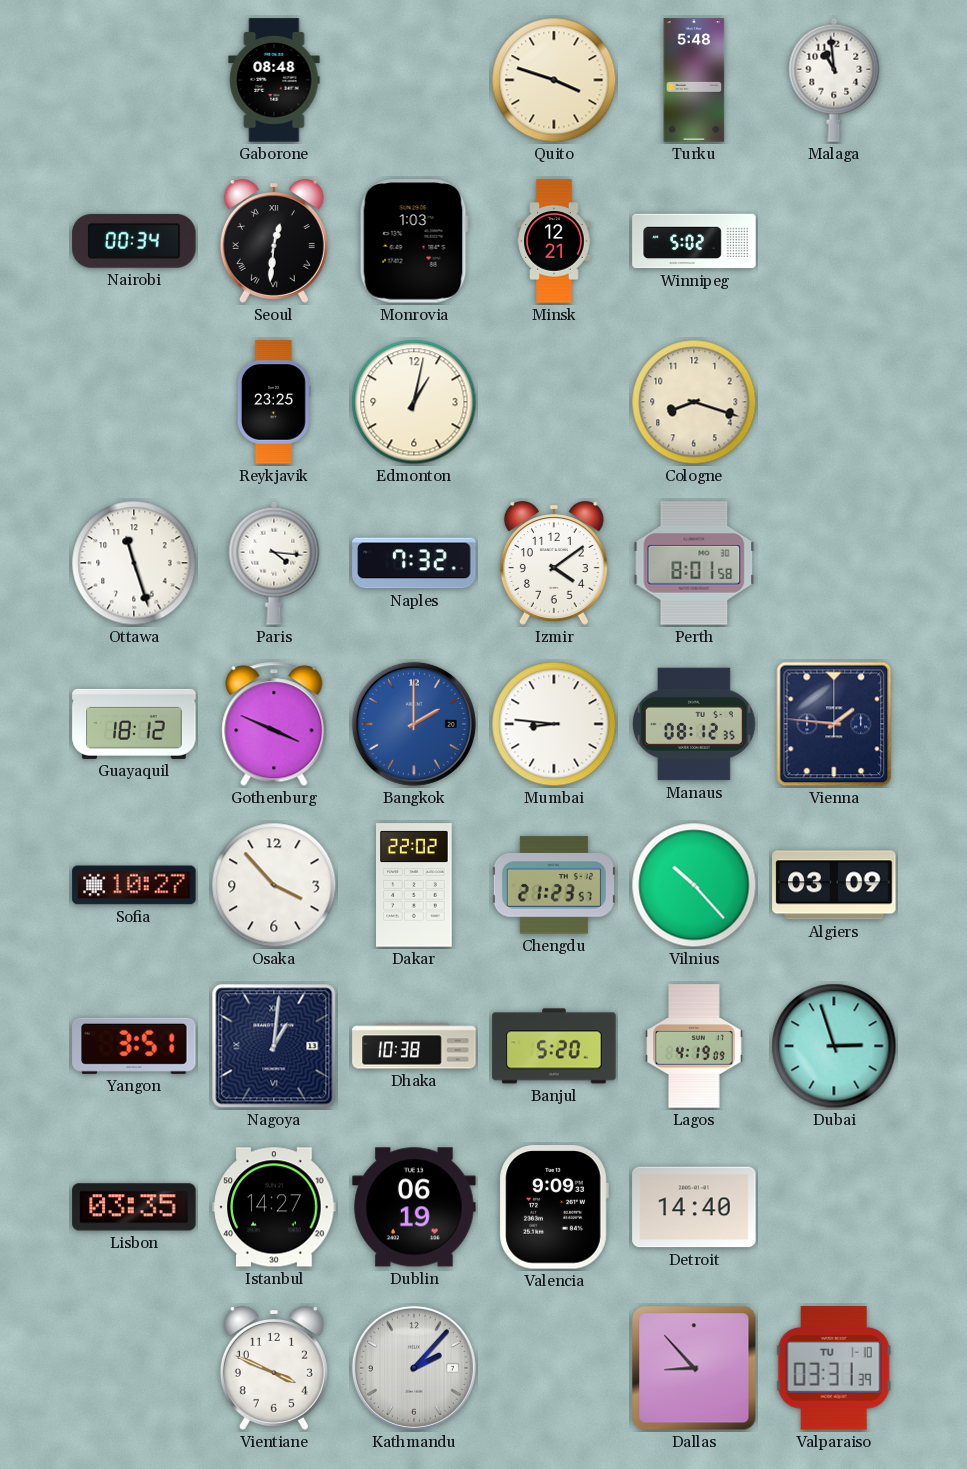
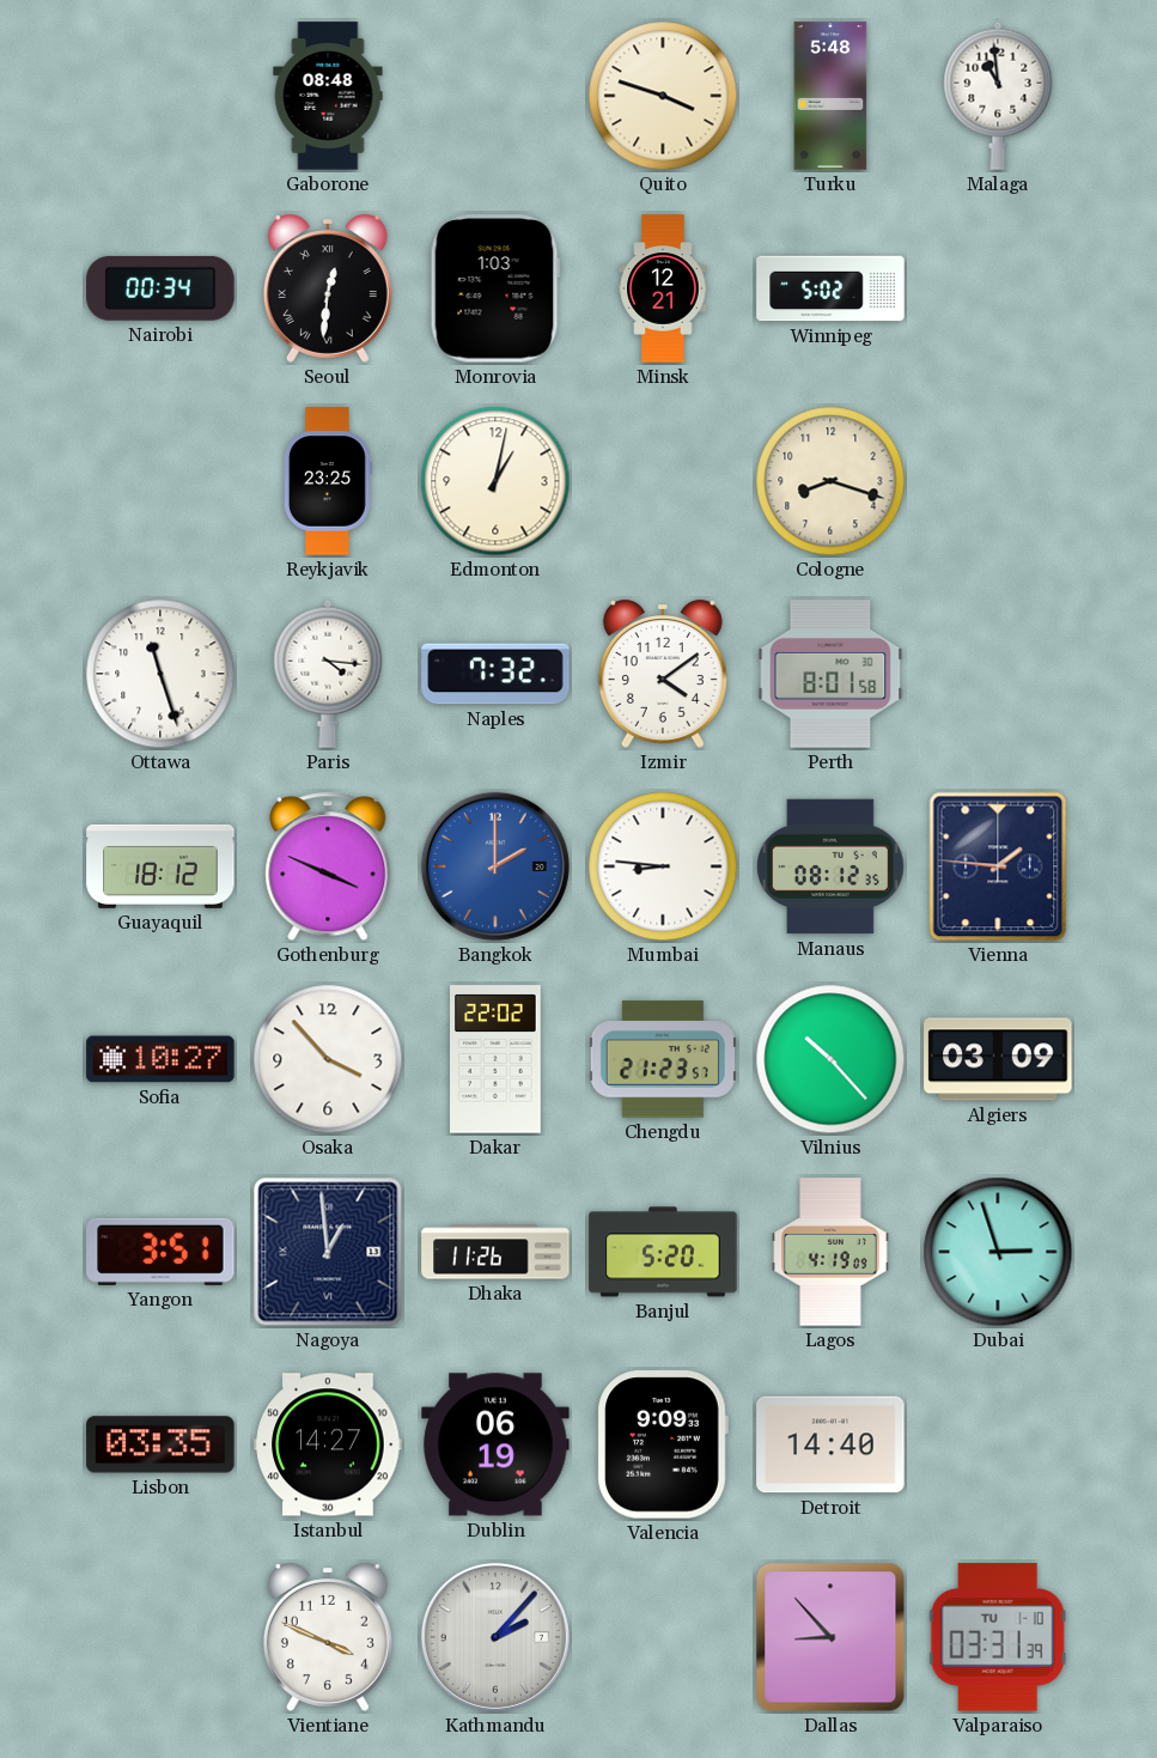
Nagoya: 1:01 -> 12:59 (328, 1252)
Dhaka: 10:38 -> 11:26 (495, 1252)
